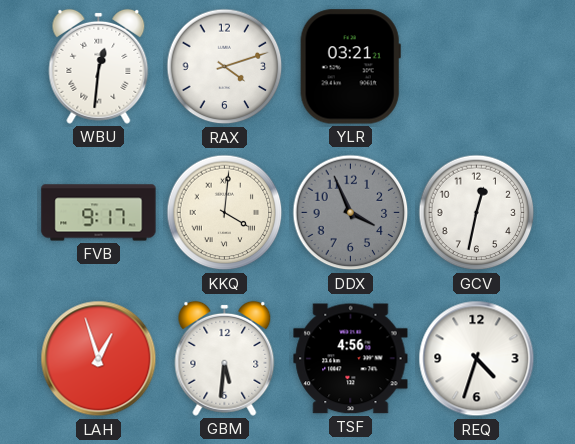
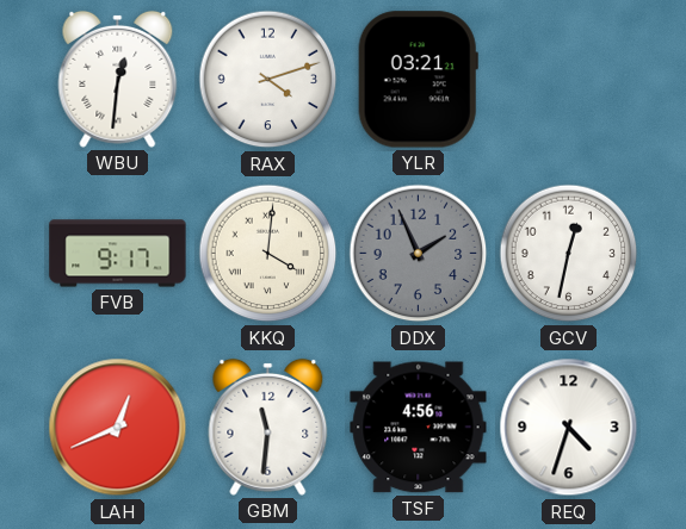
DDX: 3:56 -> 1:56 (419, 254)
LAH: 12:57 -> 12:41 (118, 428)
GBM: 5:31 -> 11:31 (268, 427)
